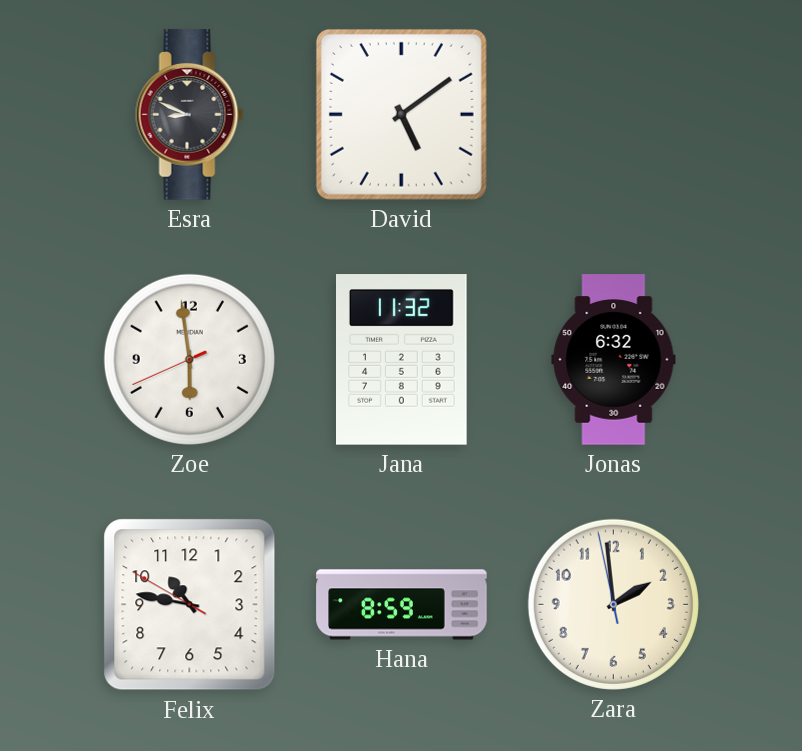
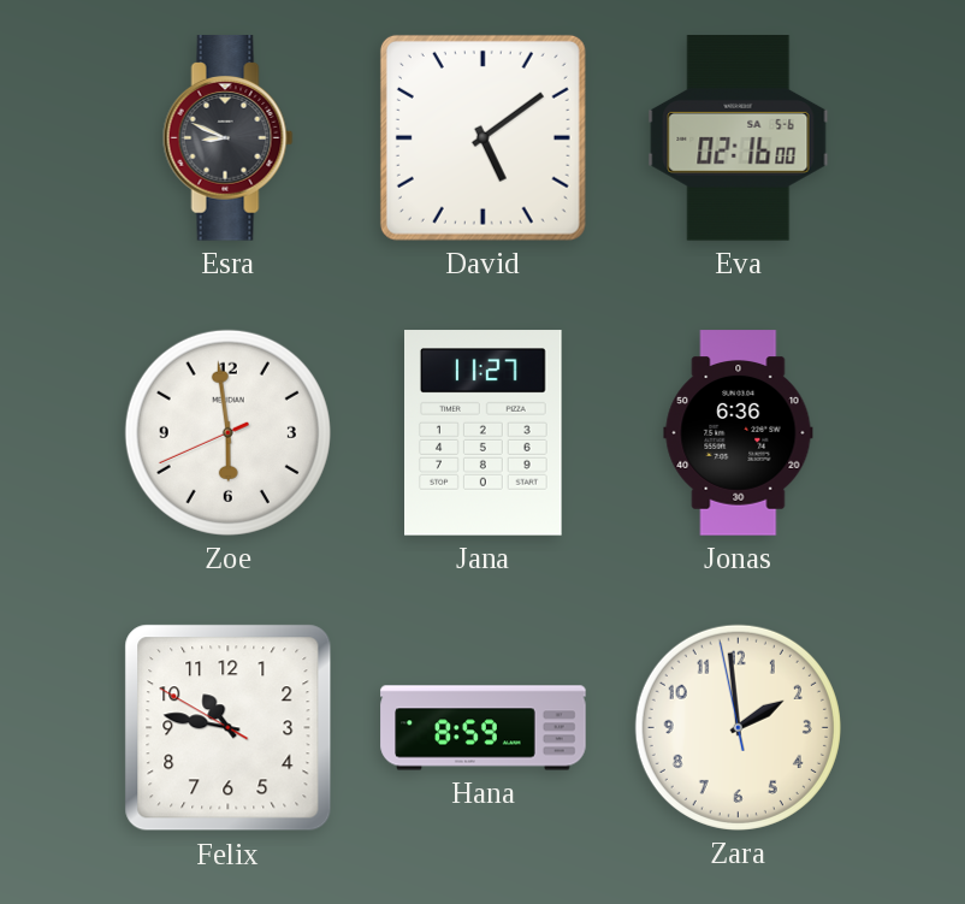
Eva: none -> 02:16 (739, 138)
Jana: 11:32 -> 11:27 (484, 433)
Jonas: 6:32 -> 6:36 (739, 433)
